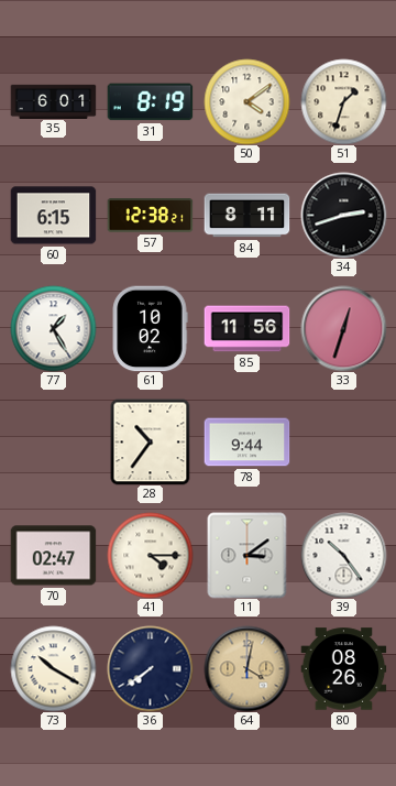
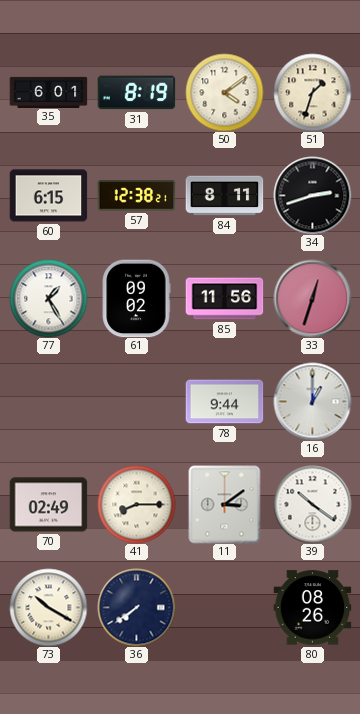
61: 10:02 -> 09:02 (136, 298)
28: 10:36 -> none (151, 441)
16: none -> 1:00 (312, 401)
70: 02:47 -> 02:49 (48, 505)
41: 4:15 -> 8:15 (136, 504)
39: 10:24 -> 10:21 (312, 504)
64: 4:02 -> none (246, 668)
